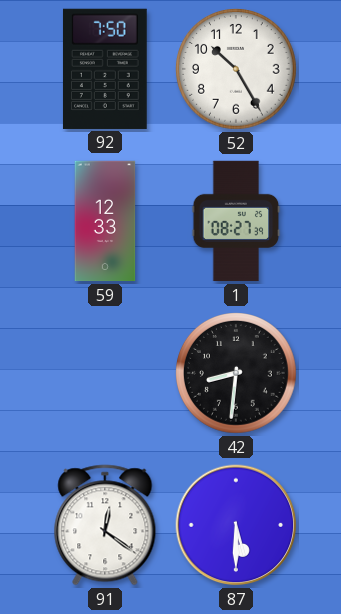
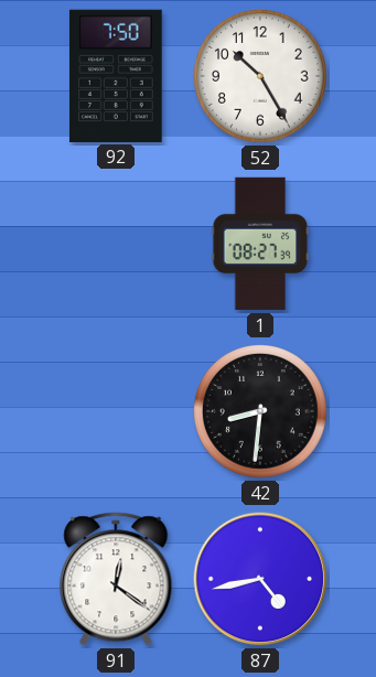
59: 12:33 -> none (105, 221)
87: 5:30 -> 4:43 (260, 579)
